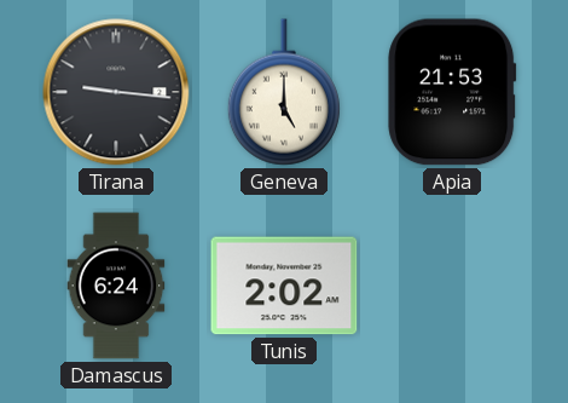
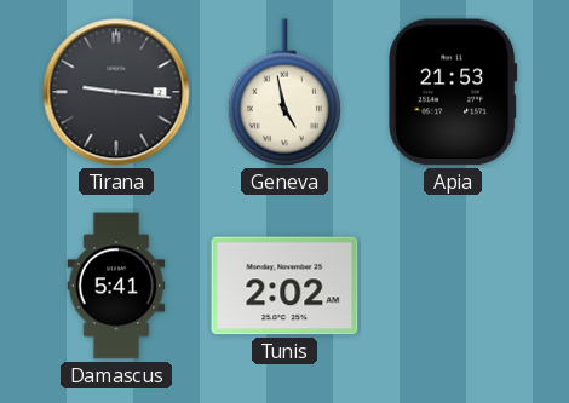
Geneva: 5:00 -> 4:58 (284, 92)
Damascus: 6:24 -> 5:41 (116, 286)
